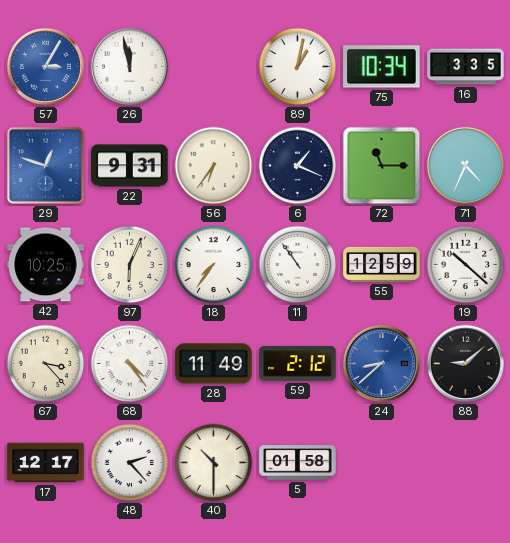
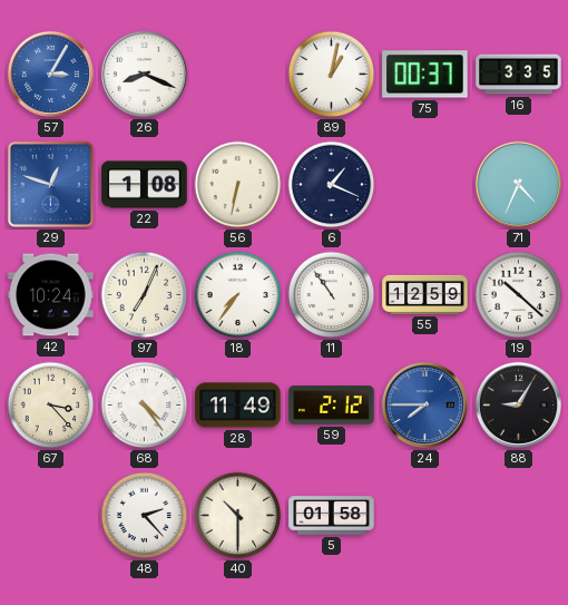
26: 11:58 -> 8:19 (144, 74)
75: 10:34 -> 00:37 (425, 75)
22: 9:31 -> 1:08 (145, 185)
56: 6:36 -> 6:32 (238, 185)
72: 11:15 -> none (382, 166)
42: 10:25 -> 10:24 (51, 295)
97: 6:04 -> 7:04 (145, 295)
24: 8:38 -> 7:45 (424, 404)
88: 9:08 -> 9:05 (518, 404)
17: 12:17 -> none (46, 463)
